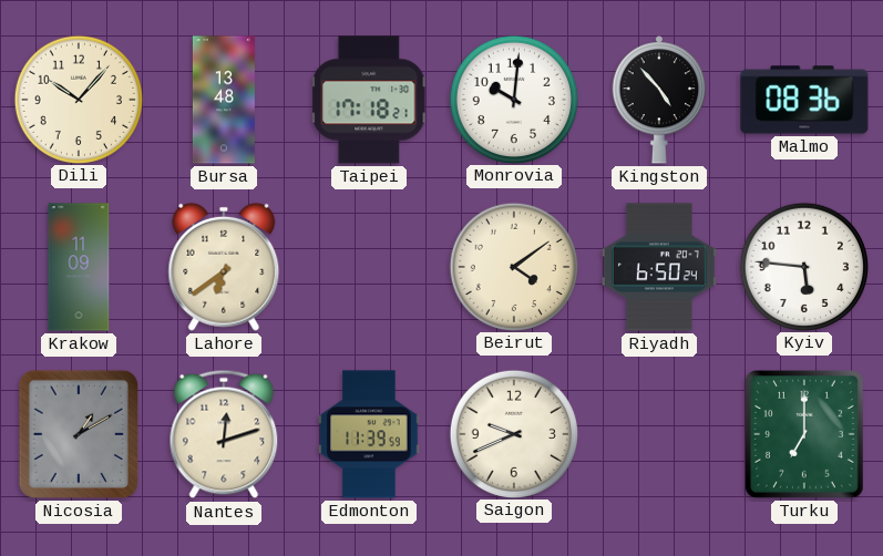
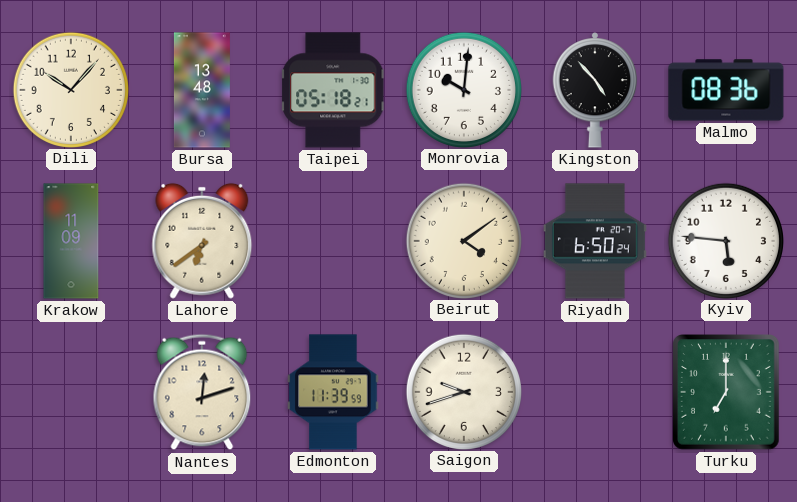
Taipei: 17:18 -> 05:18 (334, 90)
Nicosia: 1:10 -> none (79, 434)
Saigon: 9:41 -> 9:42 (463, 391)
